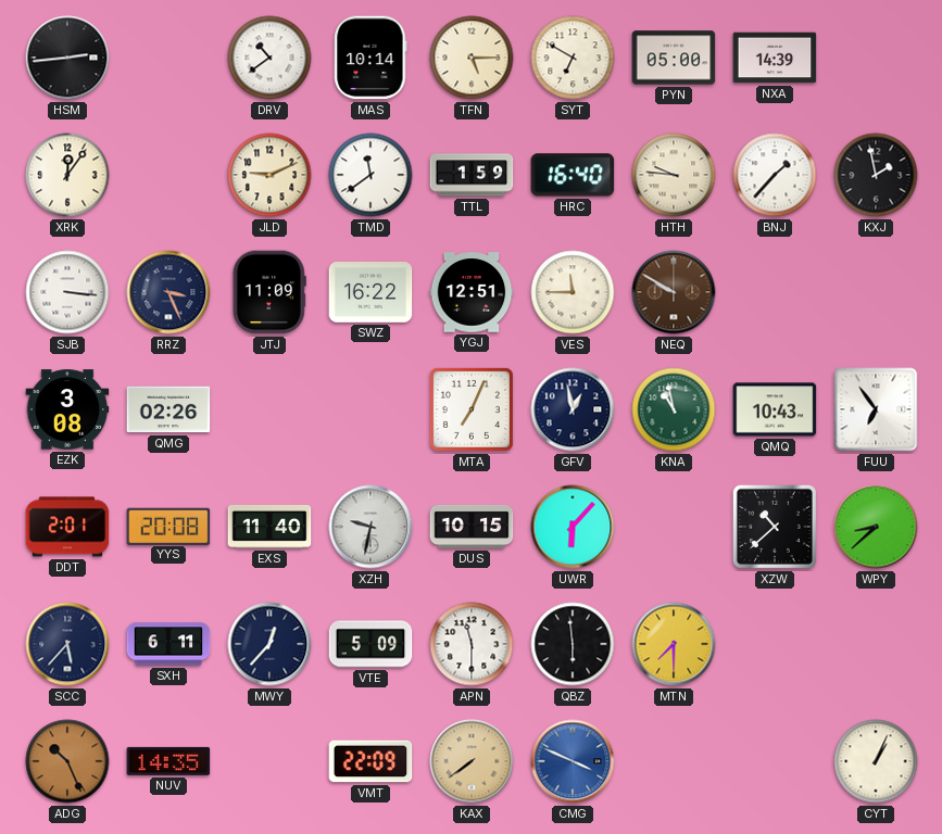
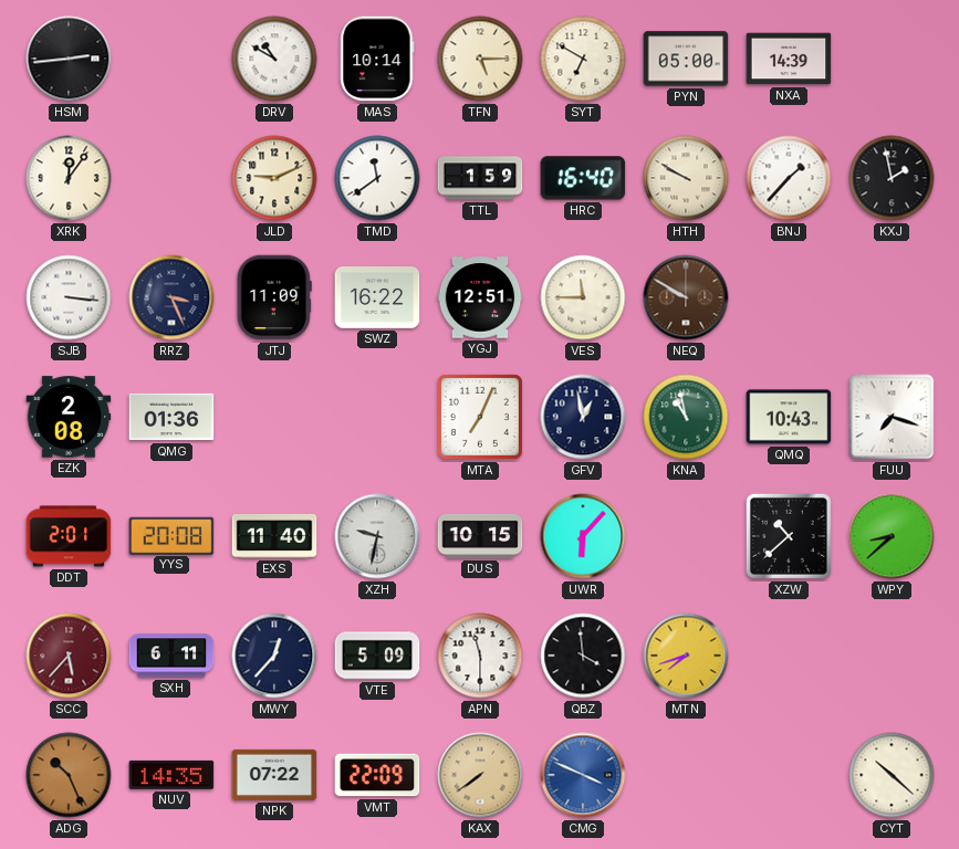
DRV: 10:39 -> 10:50 (274, 59)
HTH: 9:46 -> 9:50 (686, 178)
EZK: 3:08 -> 2:08 (69, 417)
QMG: 02:26 -> 01:36 (171, 417)
FUU: 6:54 -> 7:18 (892, 417)
SCC dial: navy -> burgundy (69, 656)
QBZ: 5:59 -> 3:59 (583, 656)
MTN: 7:30 -> 7:42 (686, 656)
NPK: none -> 07:22 (274, 775)
CYT: 1:04 -> 10:22 (892, 775)
